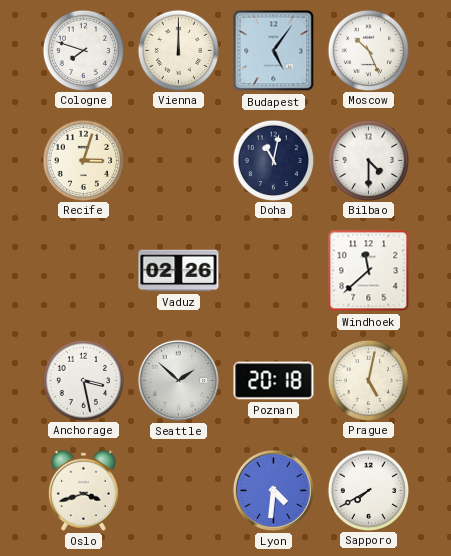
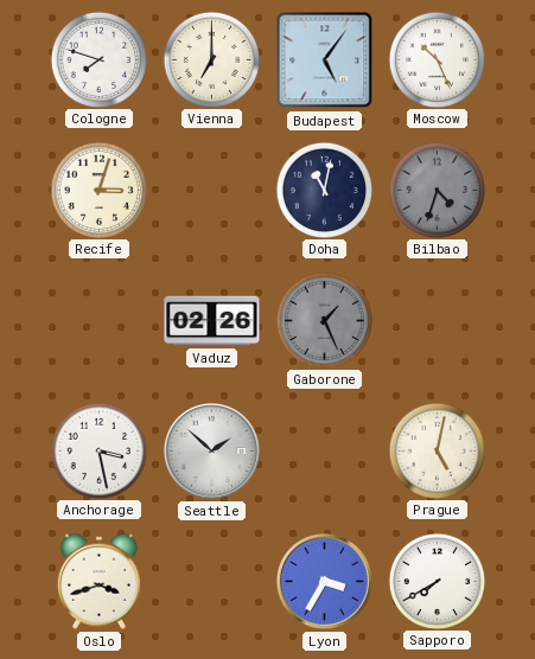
Vienna: 12:00 -> 7:00 (211, 59)
Bilbao: 4:30 -> 4:33 (437, 190)
Bilbao dial: white -> grey (437, 190)
Gaborone: none -> 1:26 (324, 320)
Windhoek: 11:38 -> none (369, 271)
Poznan: 20:18 -> none (274, 381)
Lyon: 4:31 -> 3:35 (324, 581)
